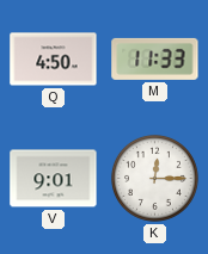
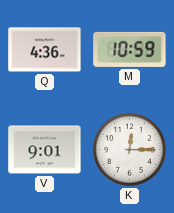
Q: 4:50 -> 4:36 (45, 50)
M: 11:33 -> 10:59 (130, 49)
